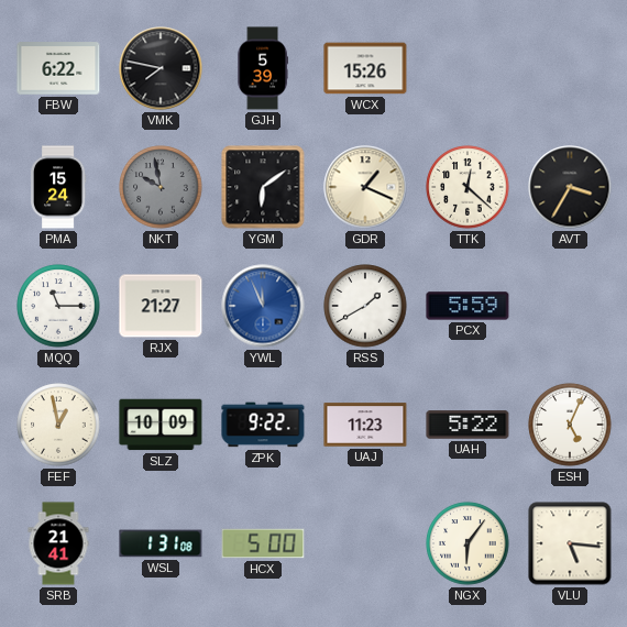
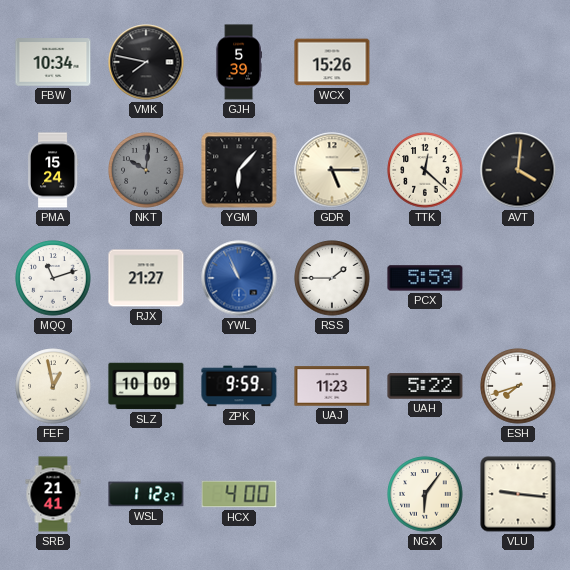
FBW: 6:22 -> 10:34 (53, 62)
NKT: 9:58 -> 10:01 (146, 170)
YGM: 6:09 -> 6:07 (239, 170)
GDR: 1:19 -> 5:15 (332, 170)
AVT: 3:35 -> 4:01 (518, 170)
MQQ: 11:15 -> 11:12 (53, 278)
YWL: 11:56 -> 10:56 (239, 278)
RSS: 1:40 -> 1:45 (332, 278)
ZPK: 9:22 -> 9:59 (239, 386)
ESH: 5:04 -> 7:42 (518, 386)
WSL: 1:31 -> 1:12 (146, 494)
HCX: 5:00 -> 4:00 (239, 494)
VLU: 5:16 -> 9:16 (518, 494)
